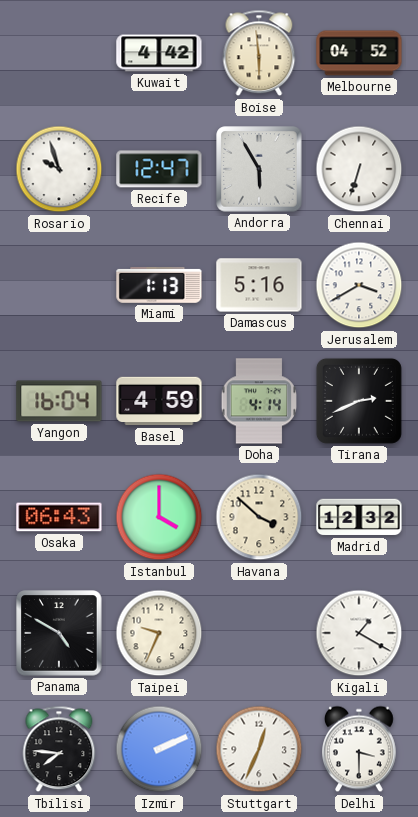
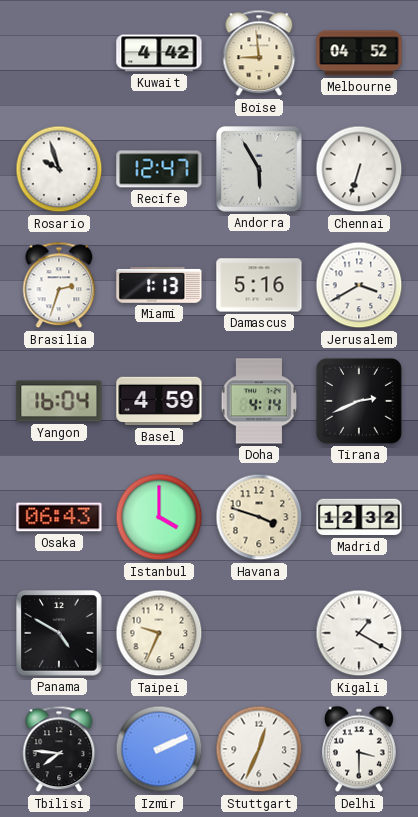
Boise: 5:59 -> 8:59 (259, 53)
Brasilia: none -> 2:33 (59, 285)
Havana: 3:52 -> 3:48 (259, 517)
